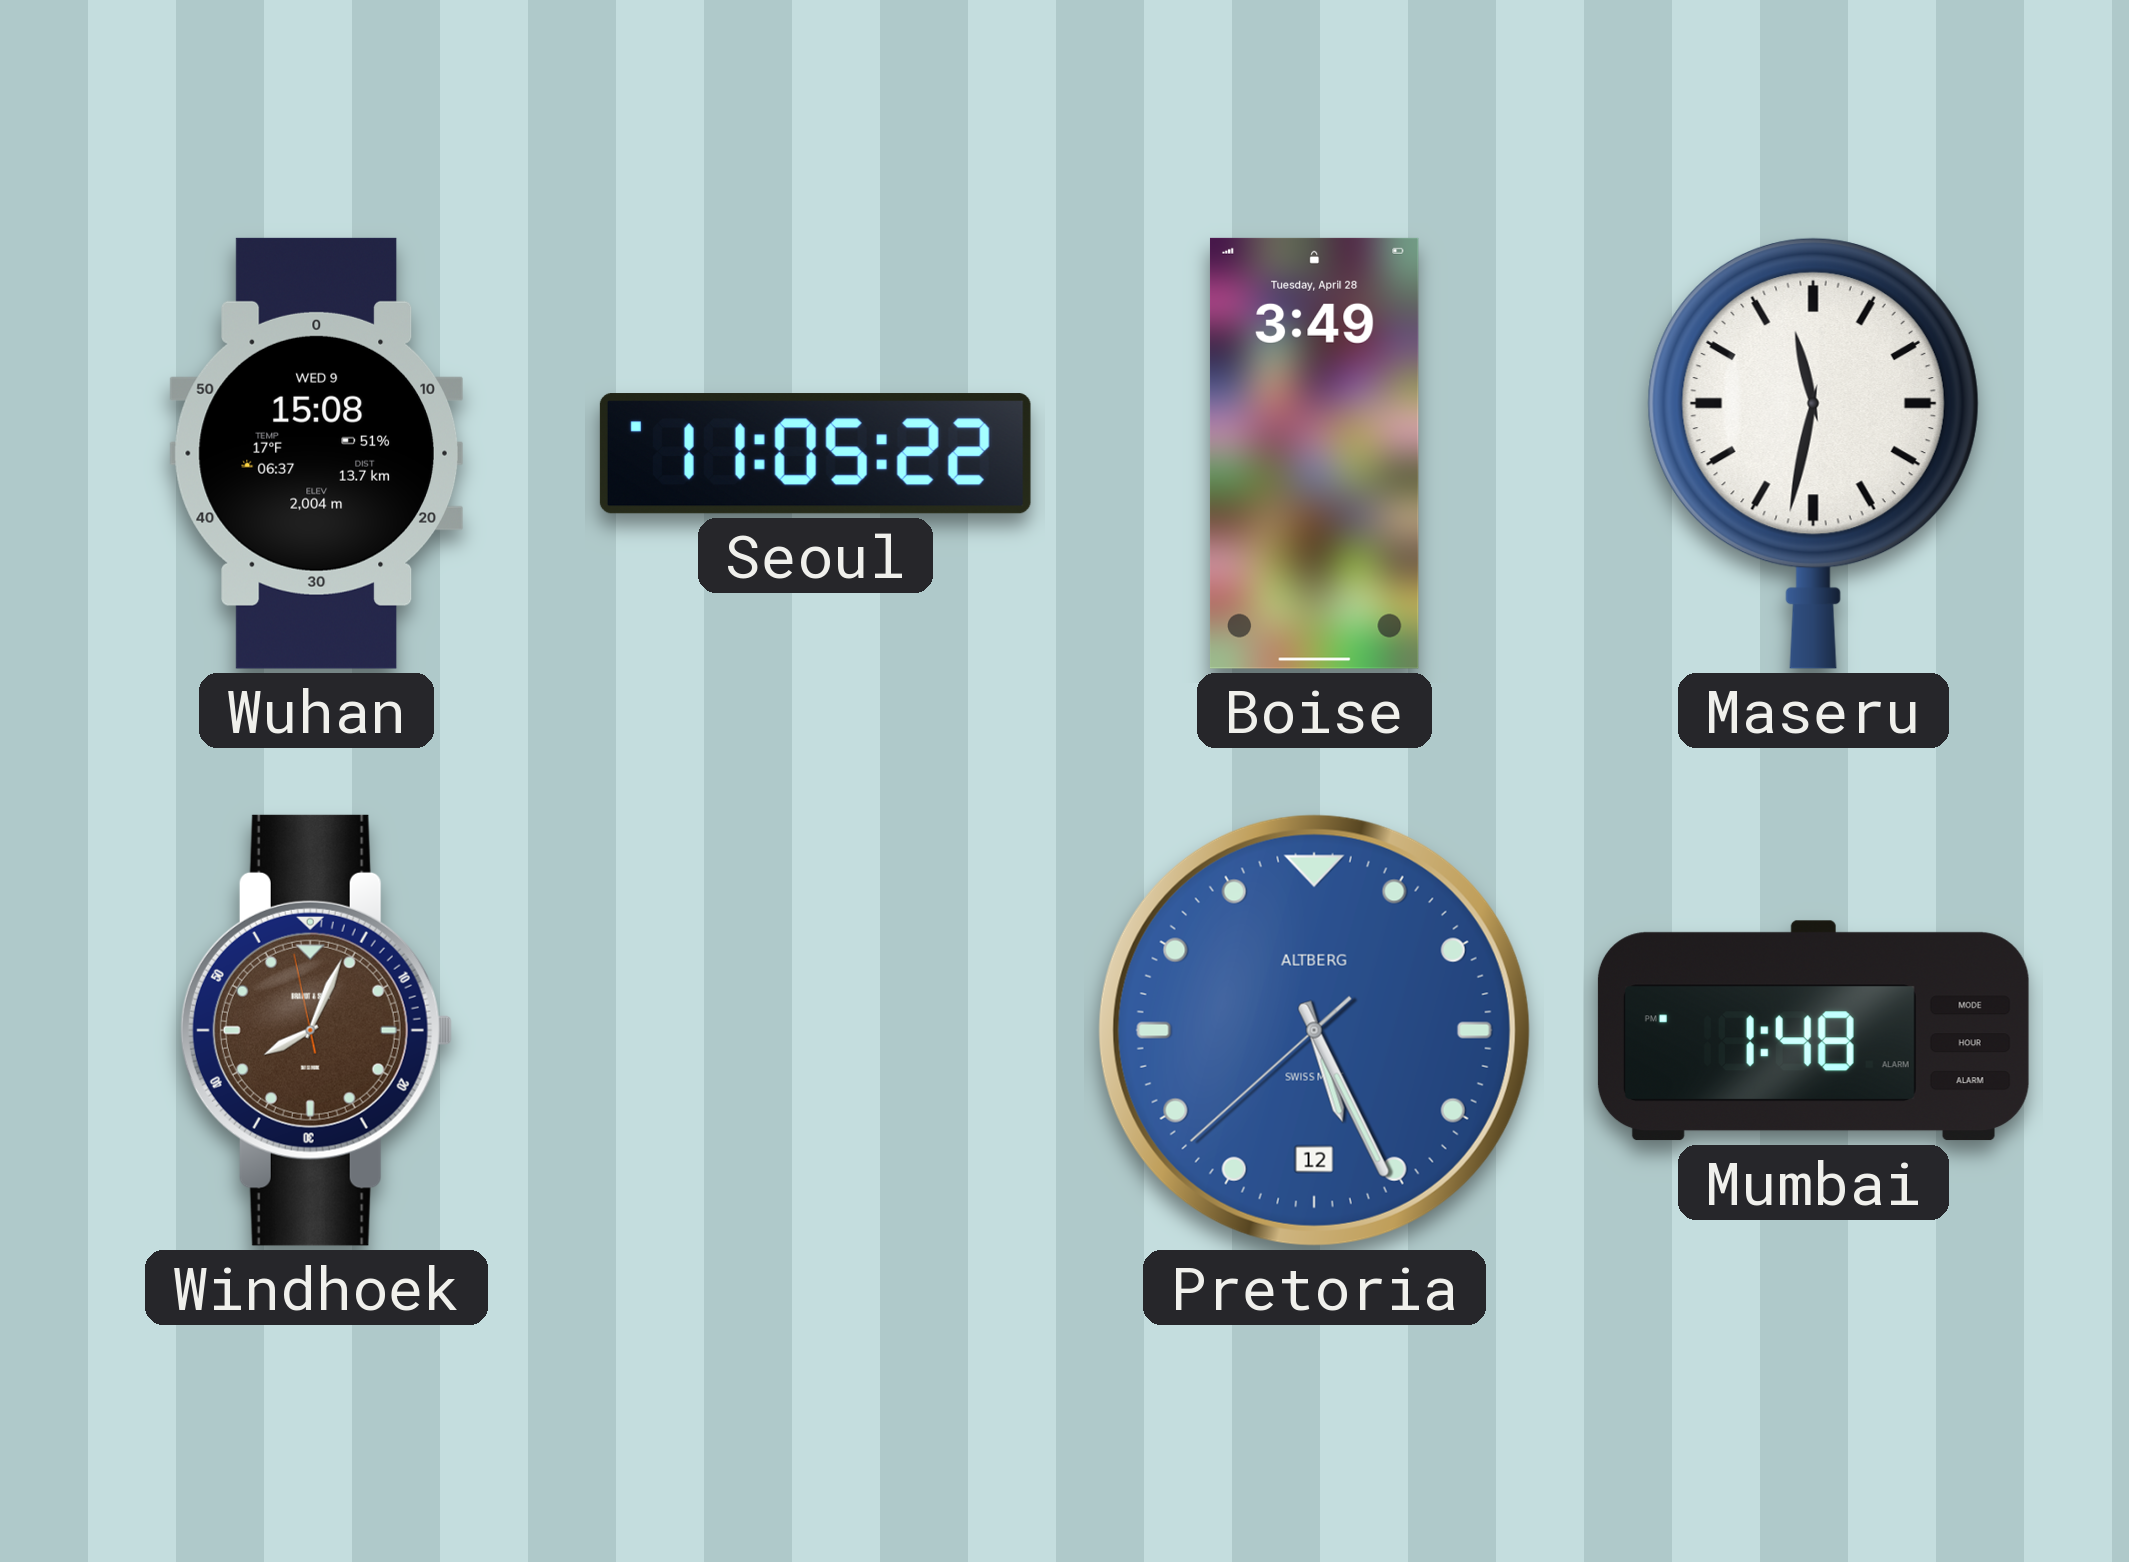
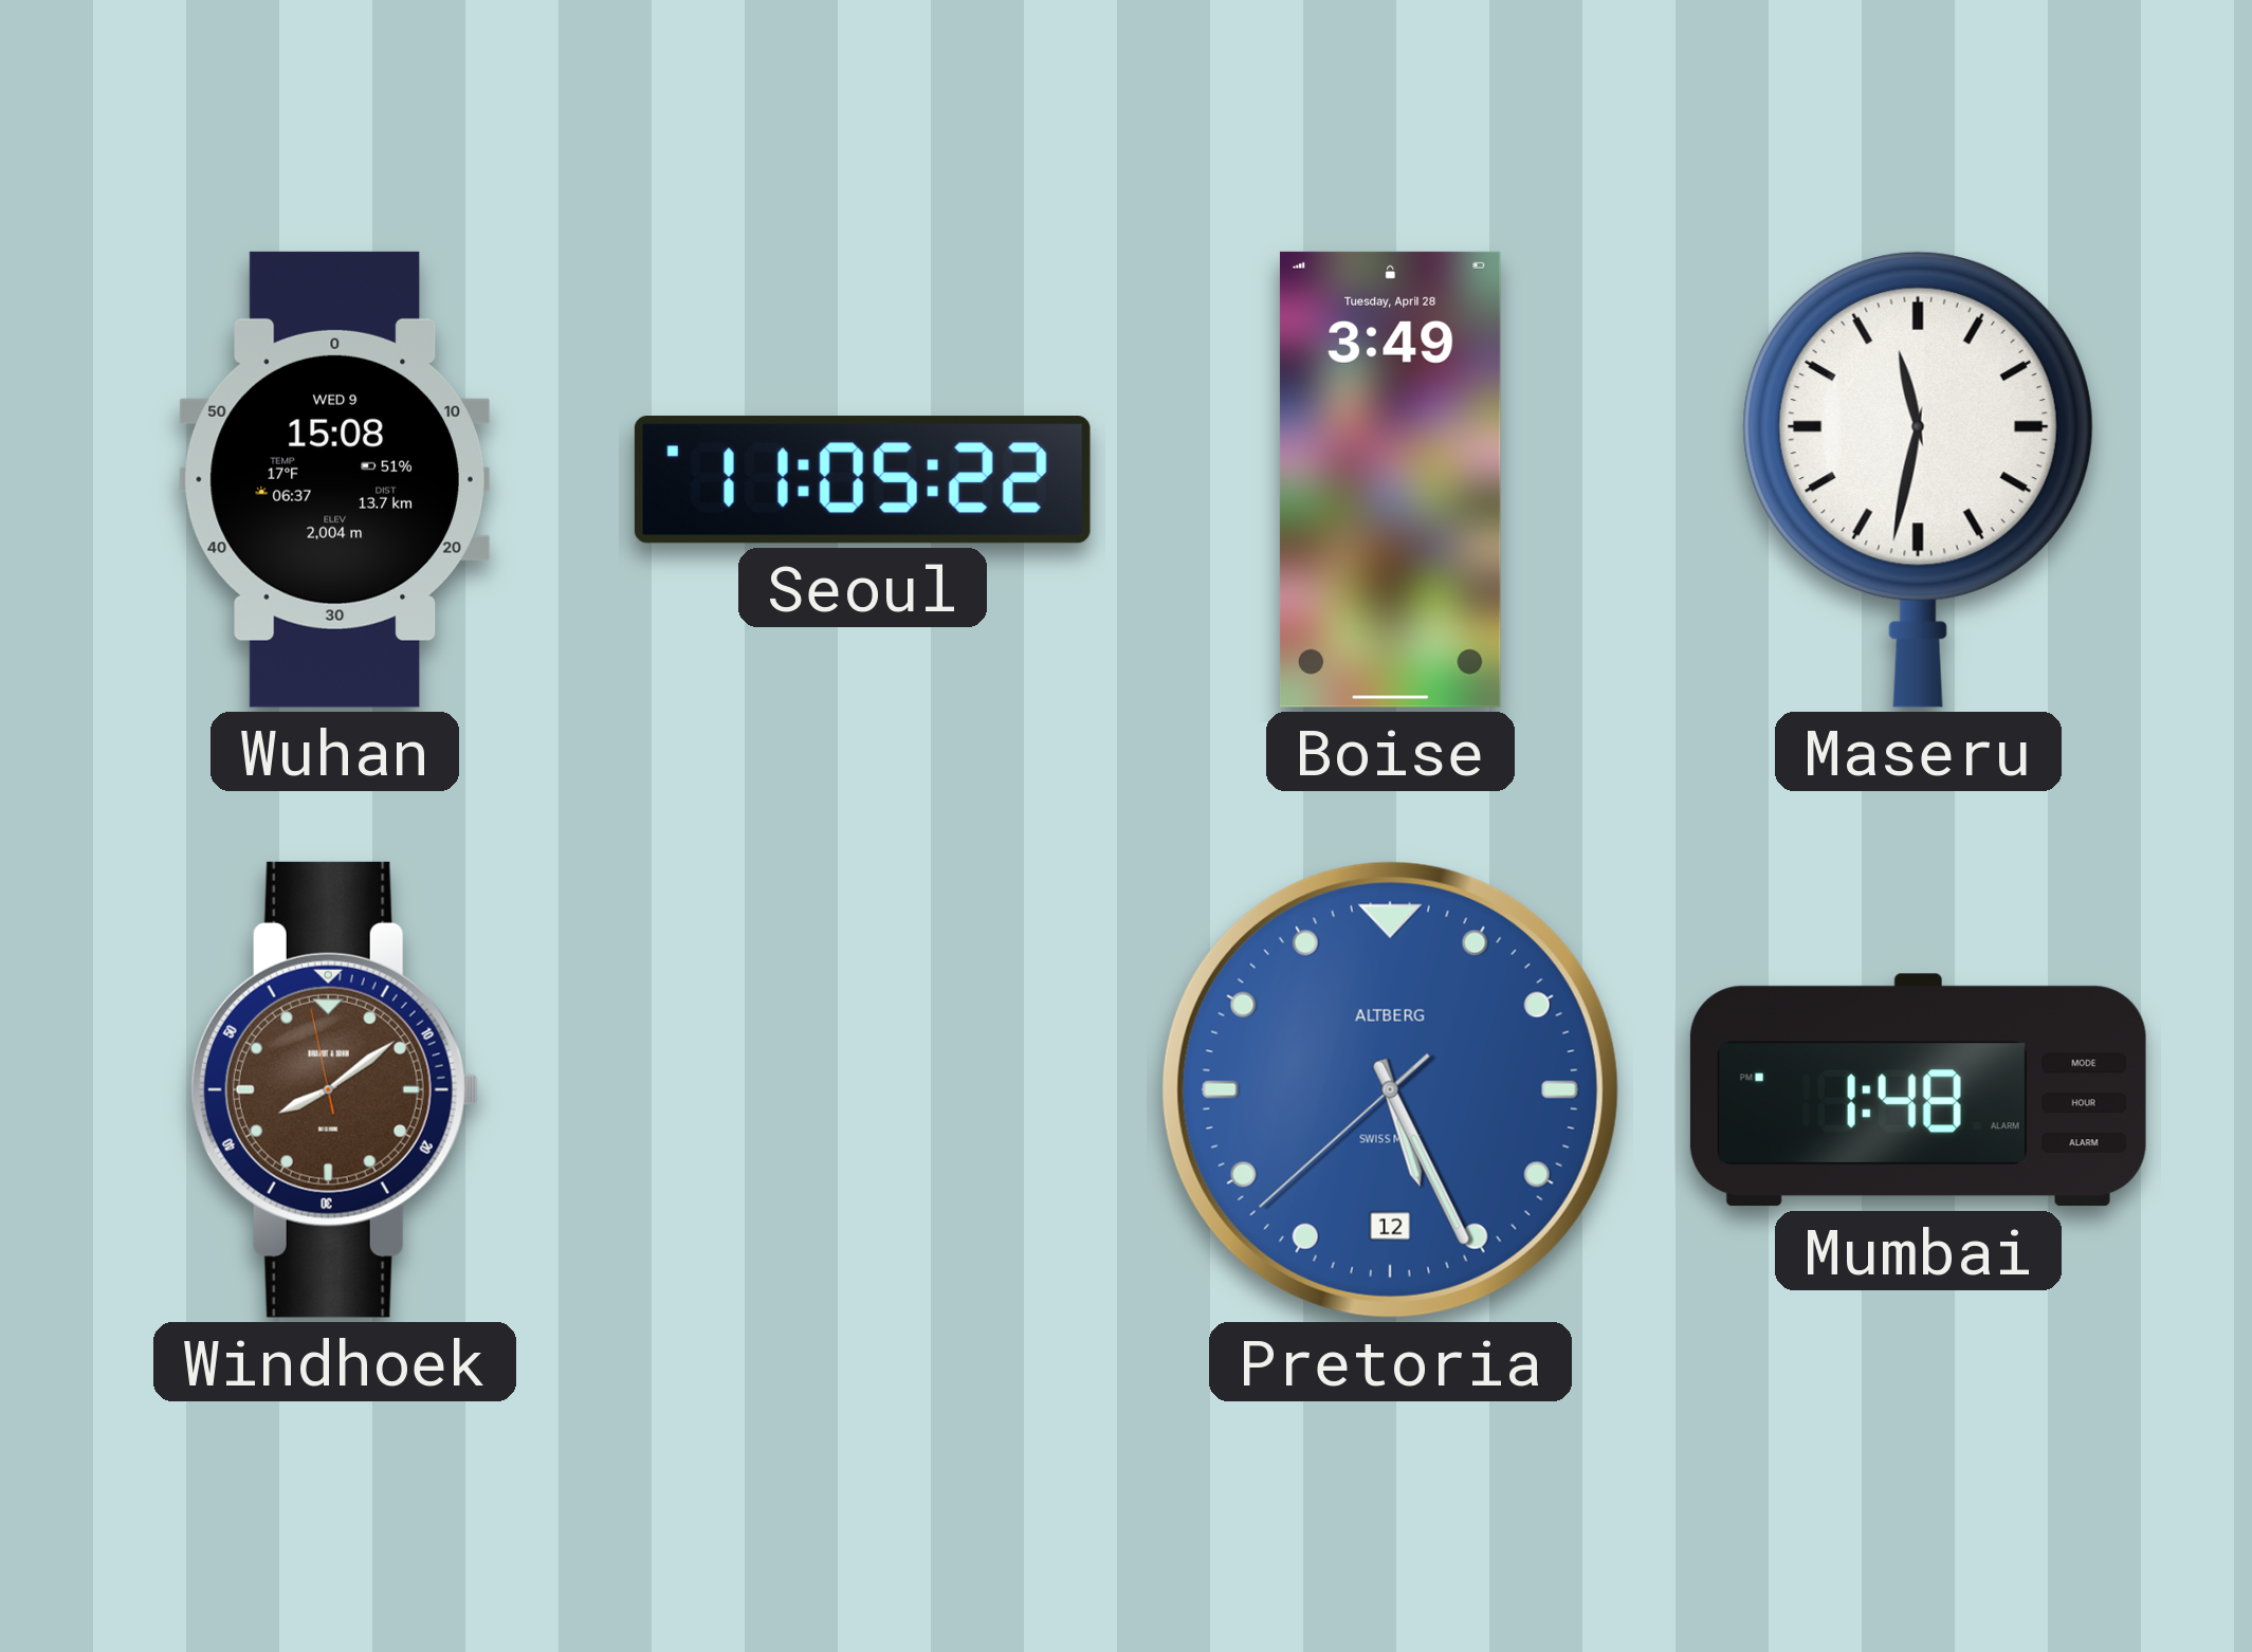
Windhoek: 8:03 -> 8:08 (334, 1089)
